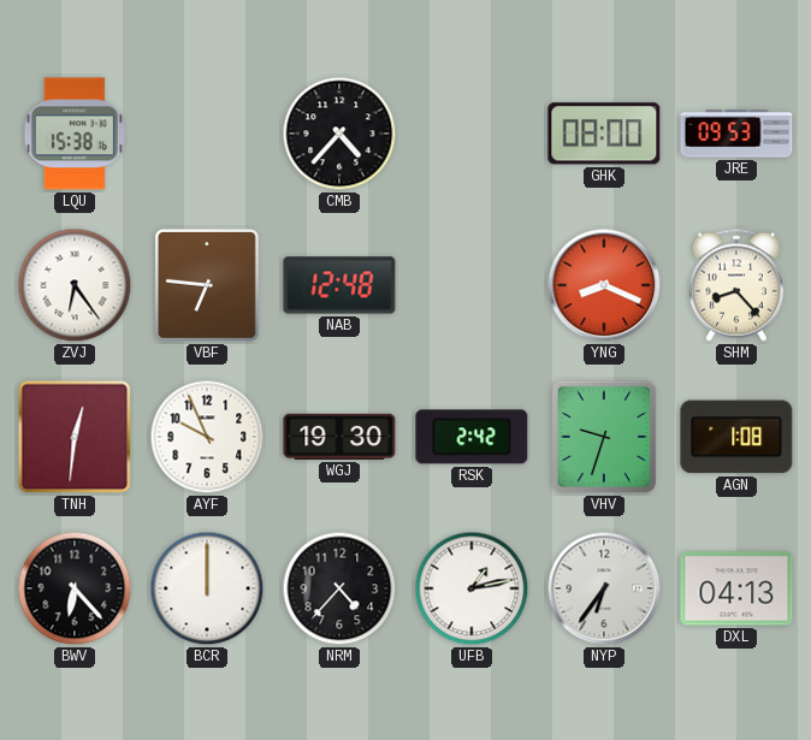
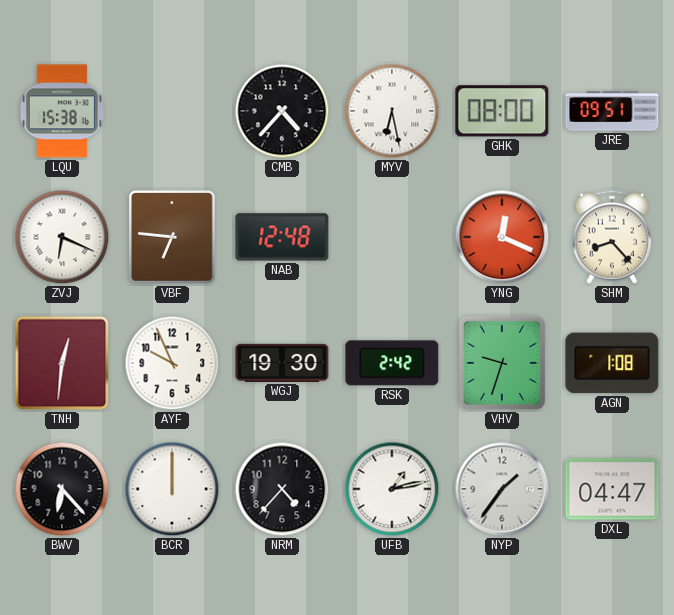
MYV: none -> 6:28 (392, 111)
JRE: 09:53 -> 09:51 (612, 111)
ZVJ: 6:24 -> 6:19 (62, 237)
YNG: 8:19 -> 12:19 (502, 237)
NYP: 6:36 -> 1:36 (502, 489)
DXL: 04:13 -> 04:47 (612, 489)
